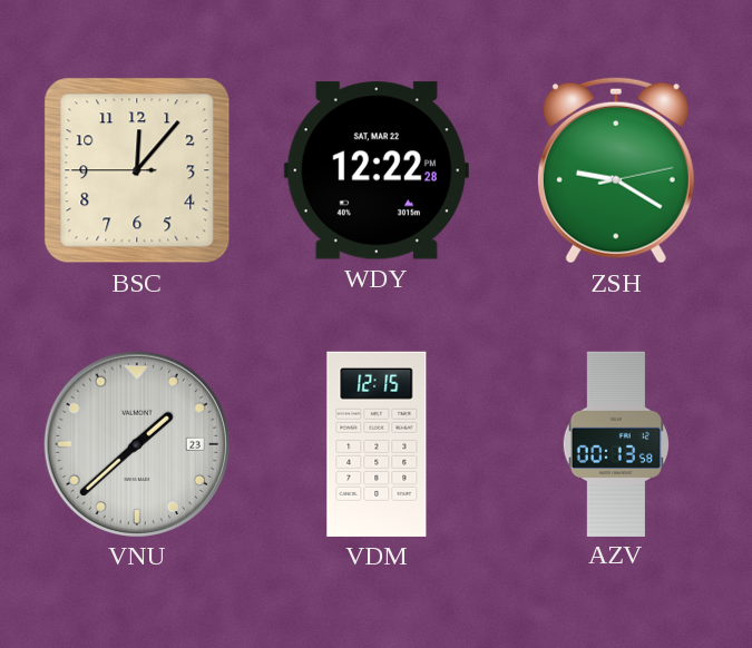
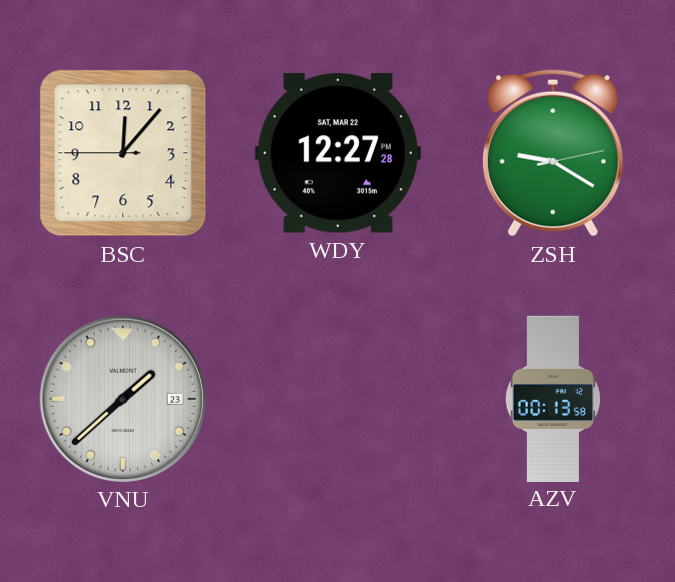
WDY: 12:22 -> 12:27 (338, 153)
VDM: 12:15 -> none (377, 444)
